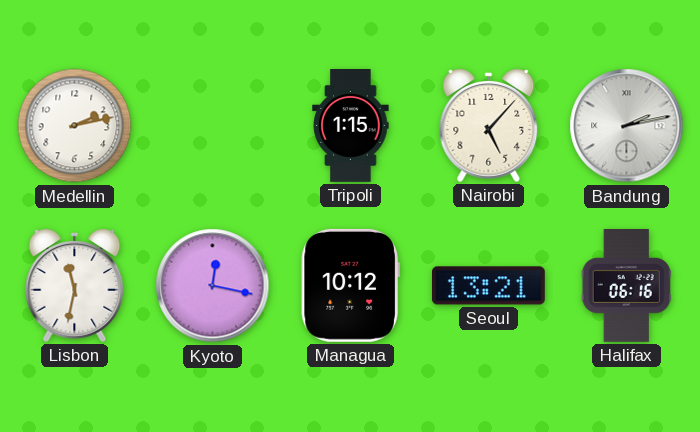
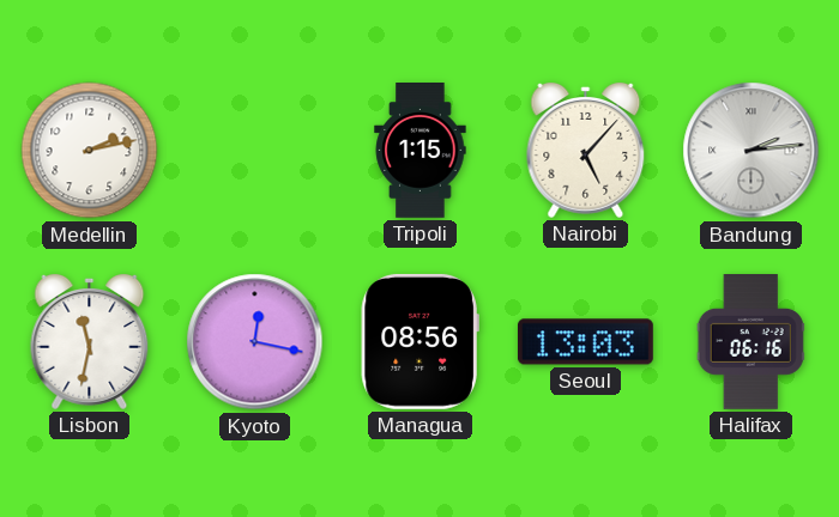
Bandung: 2:13 -> 2:14 (752, 151)
Managua: 10:12 -> 08:56 (419, 341)
Seoul: 13:21 -> 13:03 (585, 342)
